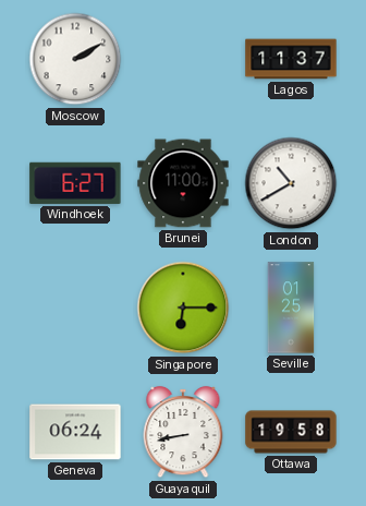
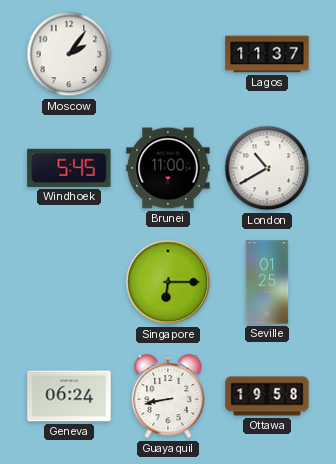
Moscow: 2:10 -> 2:06 (69, 54)
Windhoek: 6:27 -> 5:45 (69, 168)
